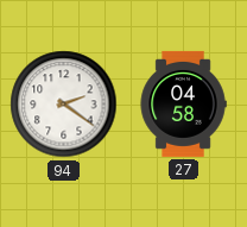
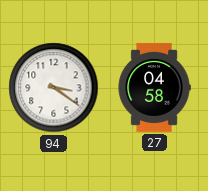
94: 2:21 -> 3:21 (54, 88)
